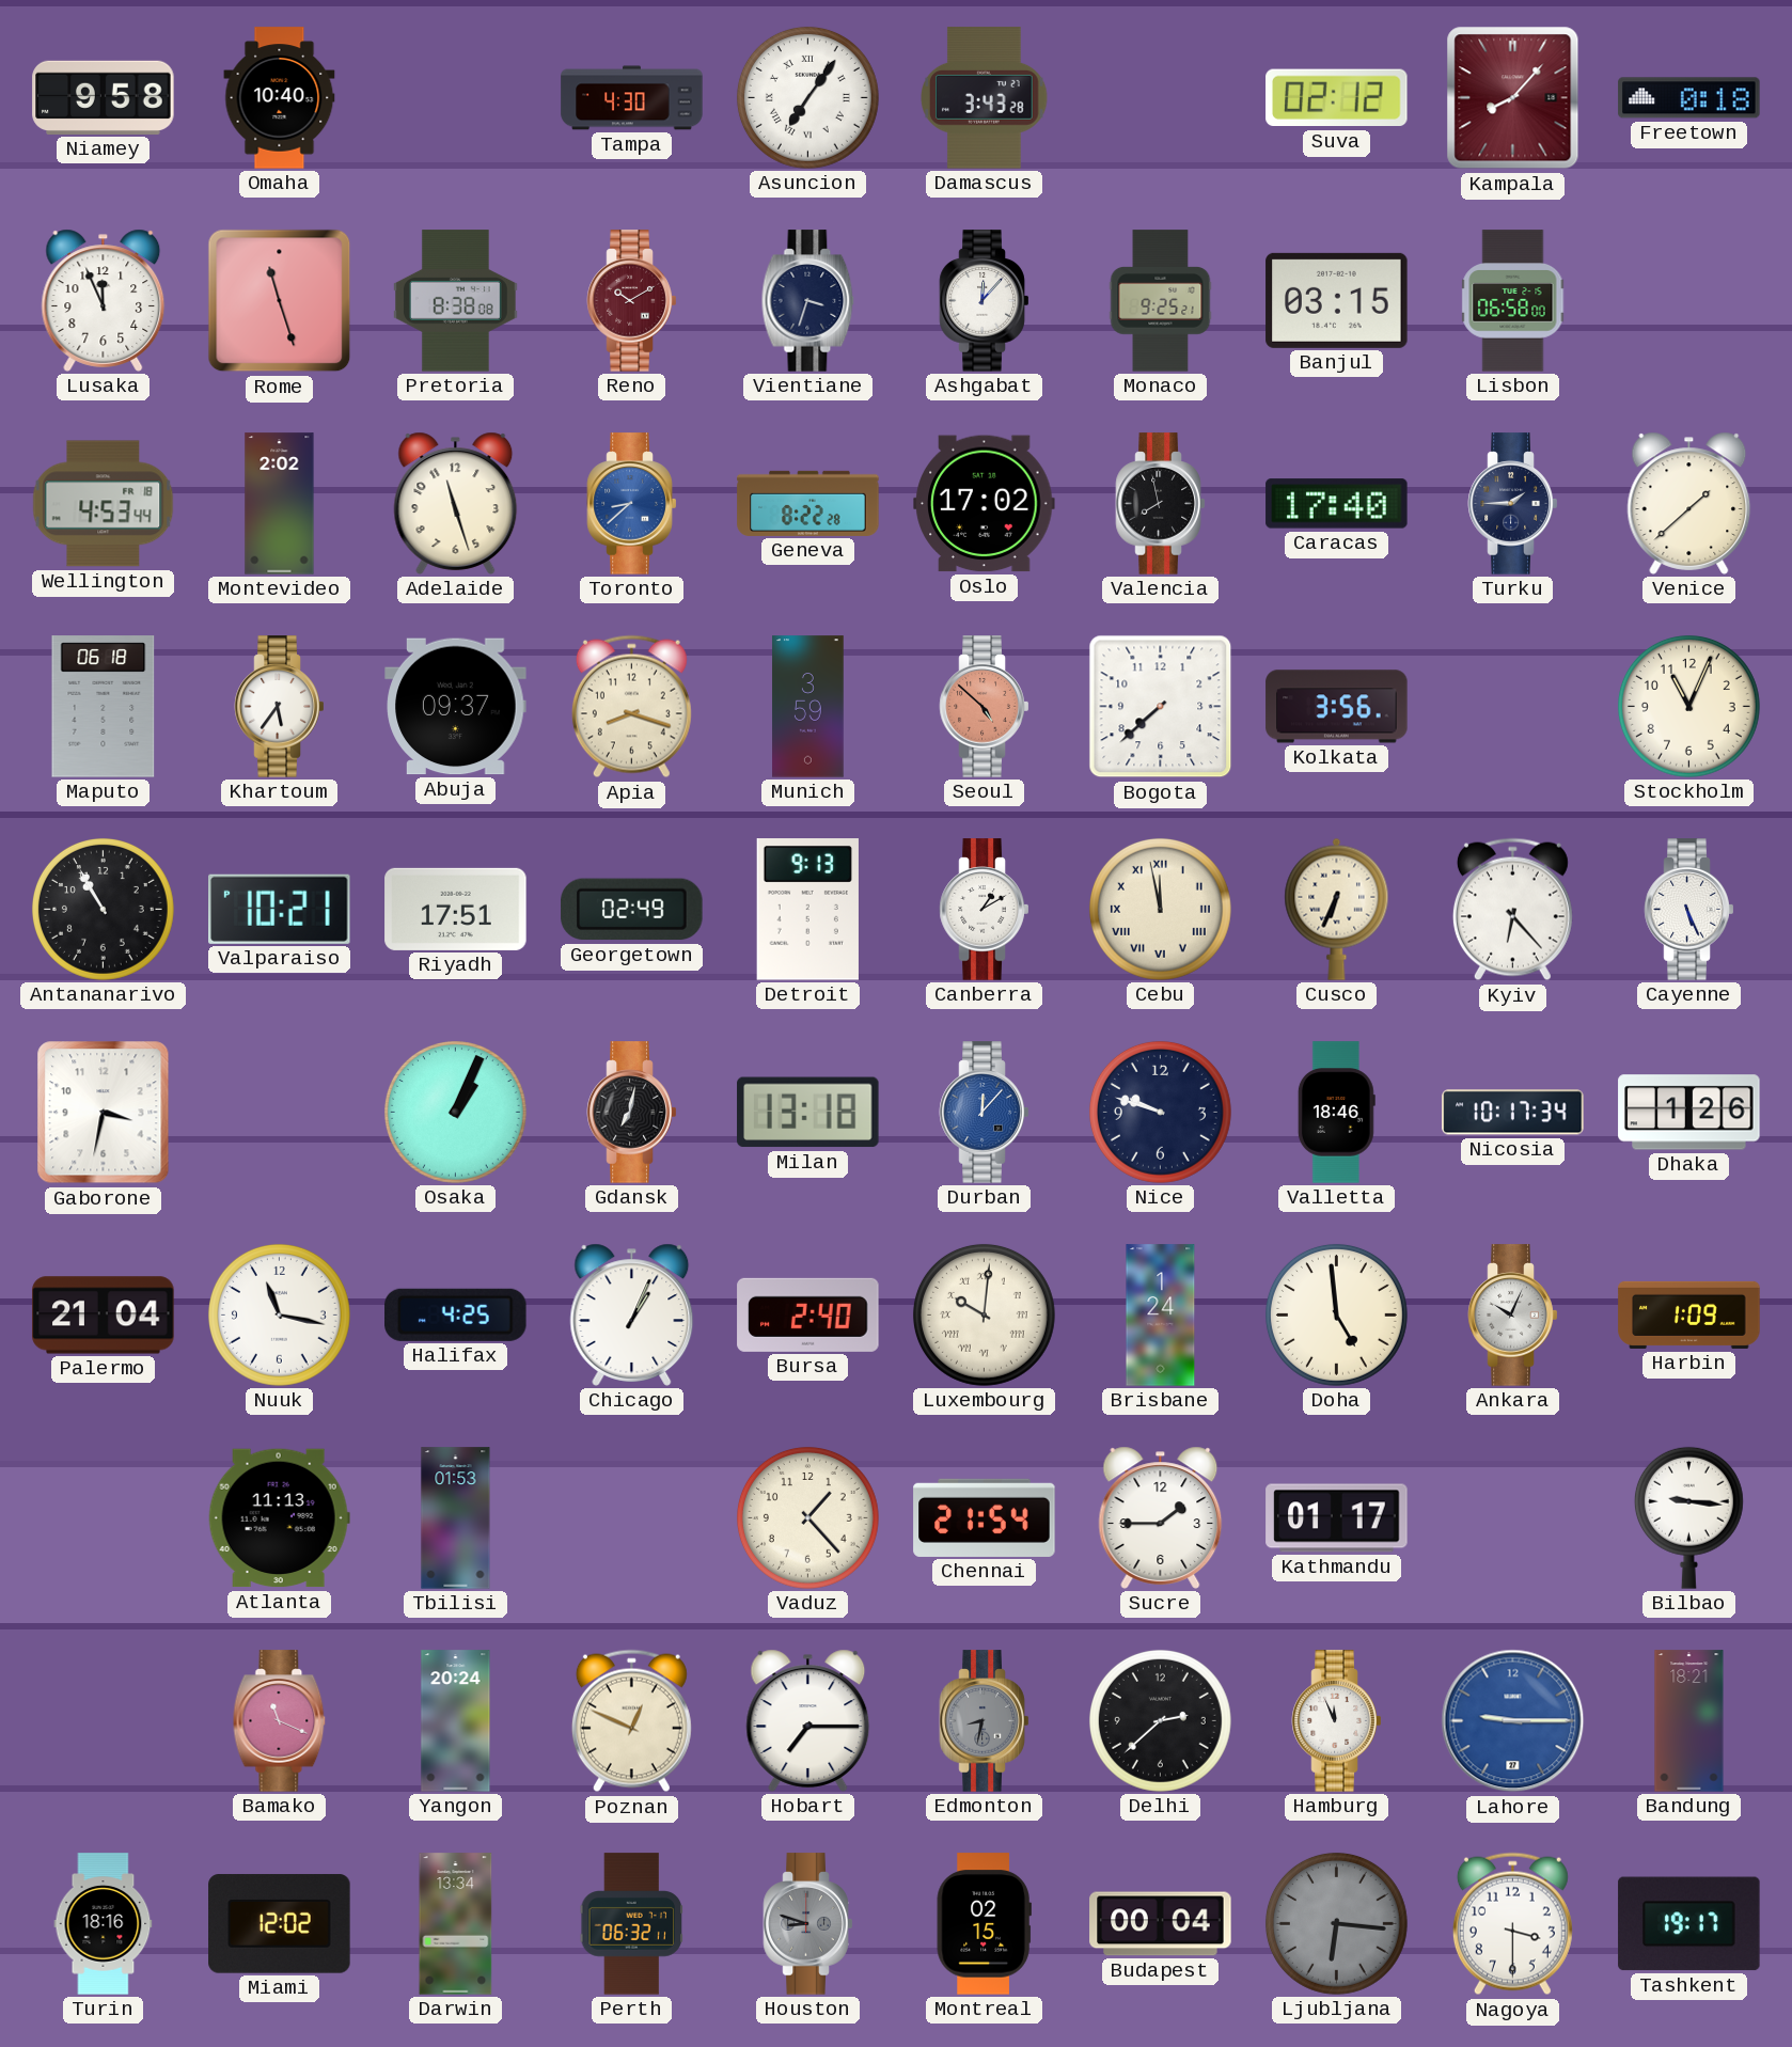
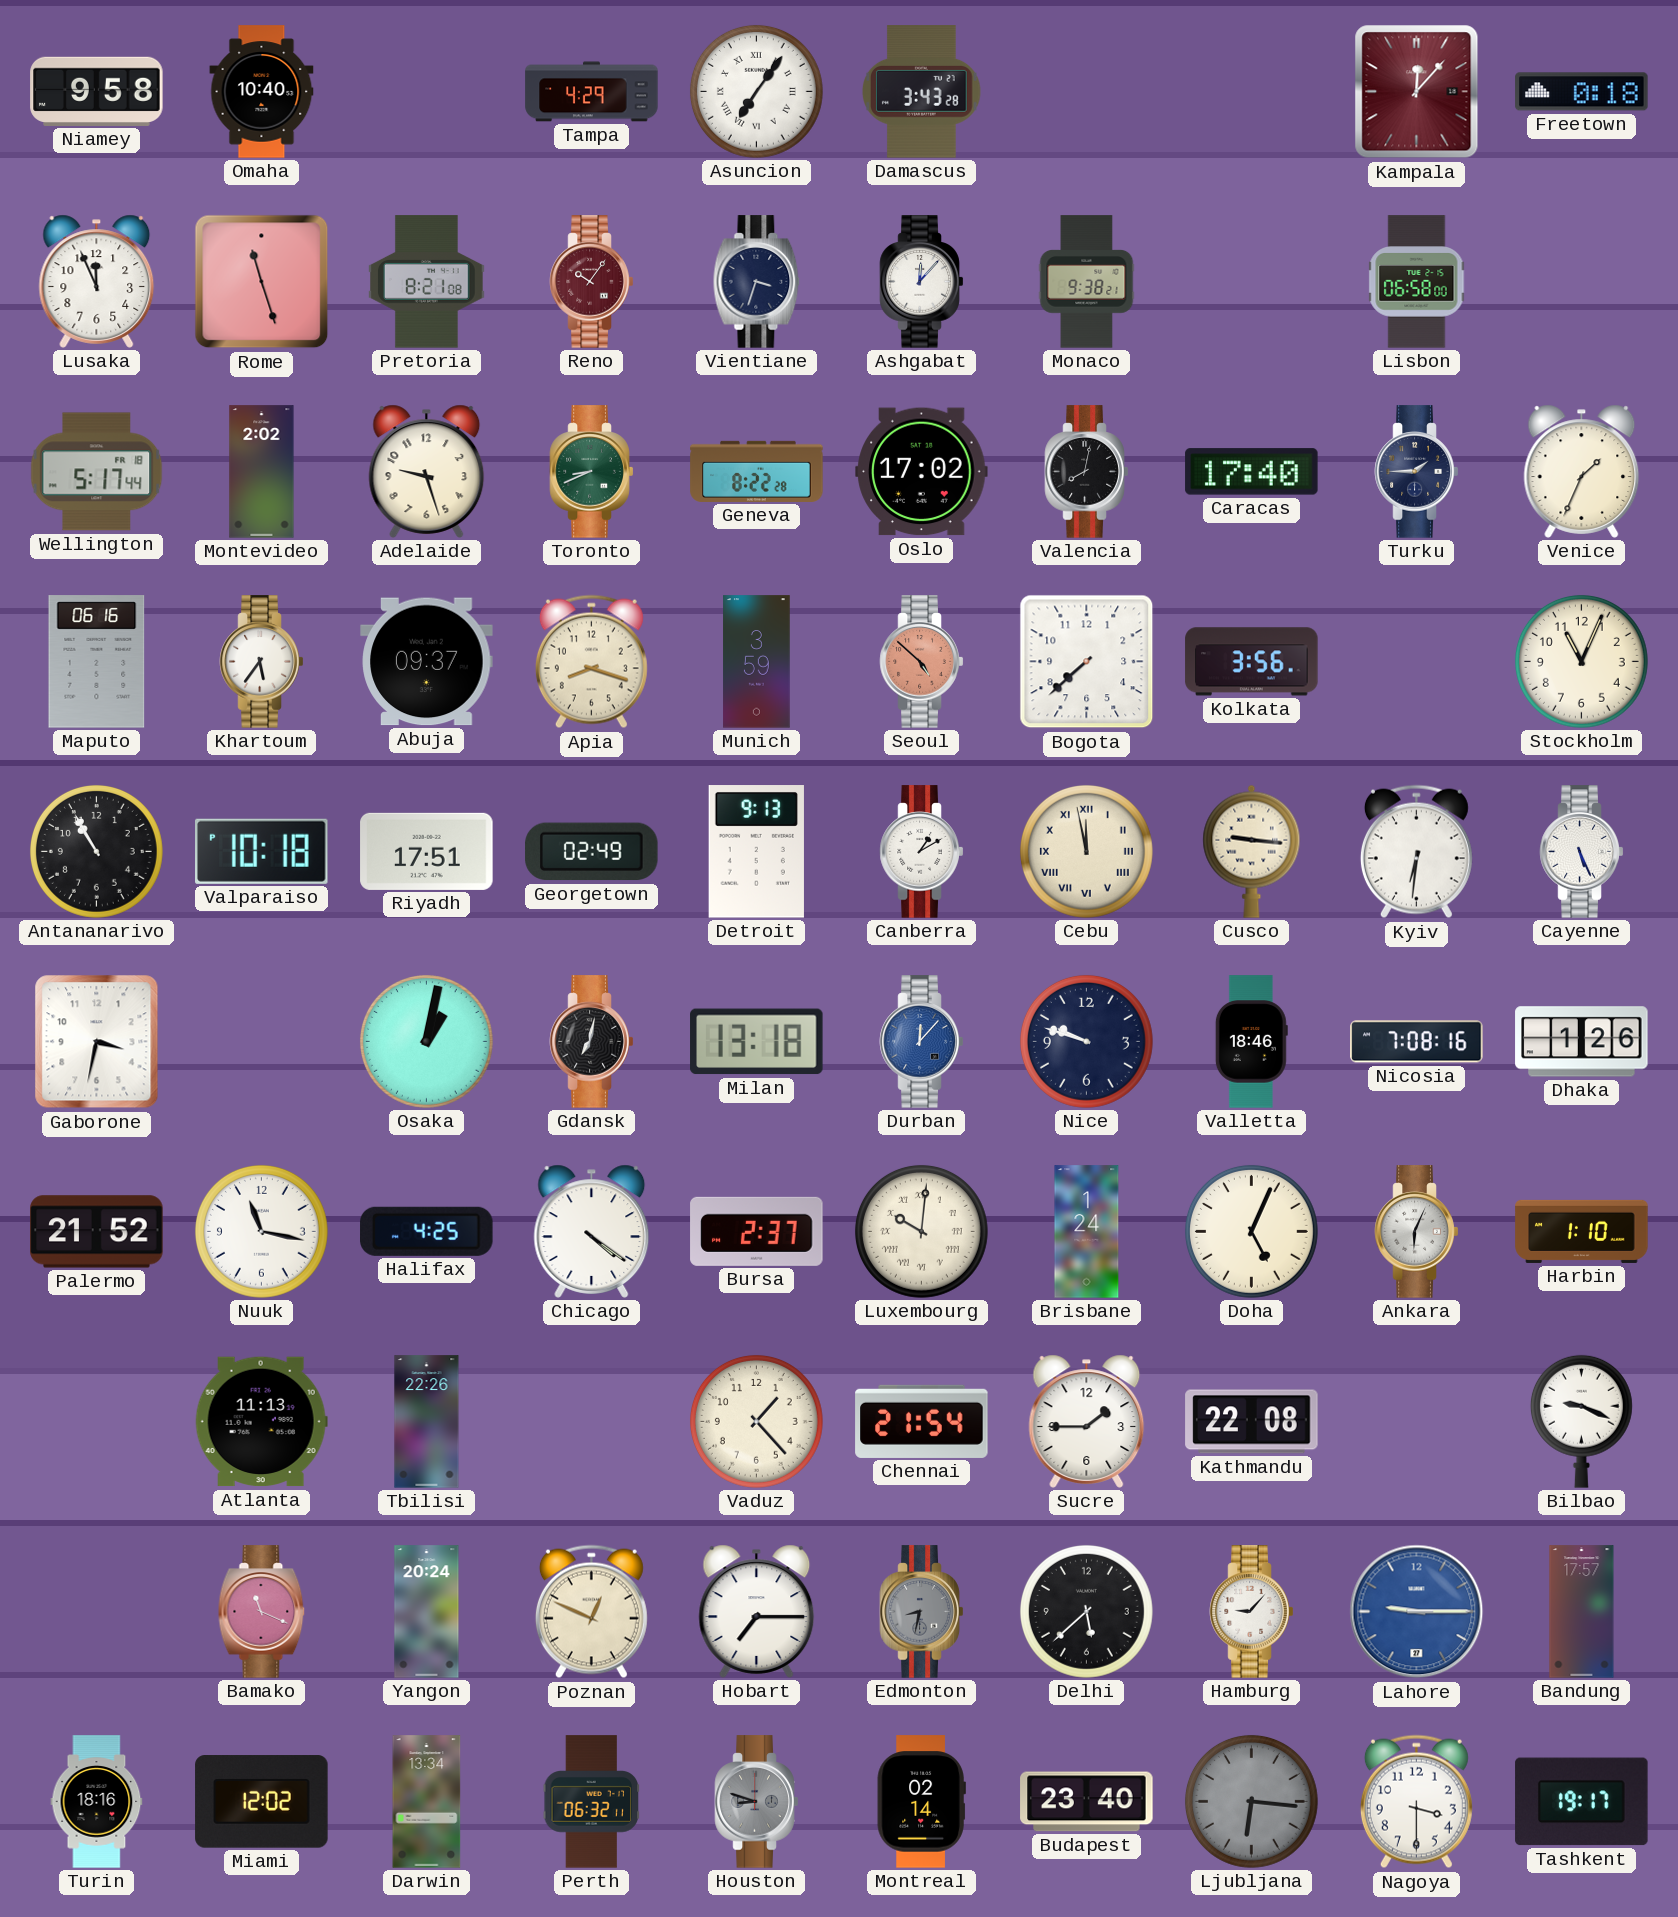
Tampa: 4:30 -> 4:29 (592, 92)
Suva: 02:12 -> none (1337, 98)
Kampala: 8:07 -> 12:07 (1417, 92)
Pretoria: 8:38 -> 8:21 (427, 282)
Reno: 10:10 -> 10:06 (592, 282)
Monaco: 9:25 -> 9:38 (1087, 282)
Banjul: 03:15 -> none (1337, 300)
Wellington: 4:53 -> 5:17 (97, 472)
Adelaide: 11:27 -> 9:27 (427, 471)
Toronto: 8:38 -> 8:41 (592, 472)
Toronto dial: blue -> green (592, 472)
Valencia: 7:58 -> 8:02 (1087, 472)
Venice: 1:38 -> 1:34 (1582, 471)
Maputo: 06:18 -> 06:16 (97, 662)
Valparaiso: 10:21 -> 10:18 (262, 851)
Cusco: 6:34 -> 9:16 (1252, 851)
Kyiv: 6:23 -> 6:31 (1416, 852)
Osaka: 1:04 -> 1:02 (426, 1041)
Nicosia: 10:17 -> 7:08 (1417, 1042)
Palermo: 21:04 -> 21:52 (97, 1232)
Chicago: 1:04 -> 4:21 (592, 1231)
Bursa: 2:40 -> 2:37 (757, 1231)
Doha: 4:59 -> 5:04 (1251, 1231)
Ankara: 10:04 -> 6:04 (1417, 1232)
Harbin: 1:09 -> 1:10 (1582, 1231)
Tbilisi: 01:53 -> 22:26 (427, 1422)
Kathmandu: 01:17 -> 22:08 (1252, 1422)
Bilbao: 9:16 -> 9:19 (1581, 1421)
Delhi: 2:38 -> 5:38 (1086, 1611)
Hamburg: 11:56 -> 9:07 (1252, 1612)
Bandung: 18:21 -> 17:57 (1582, 1612)
Montreal: 02:15 -> 02:14 (921, 1802)
Budapest: 00:04 -> 23:40 (1087, 1802)
